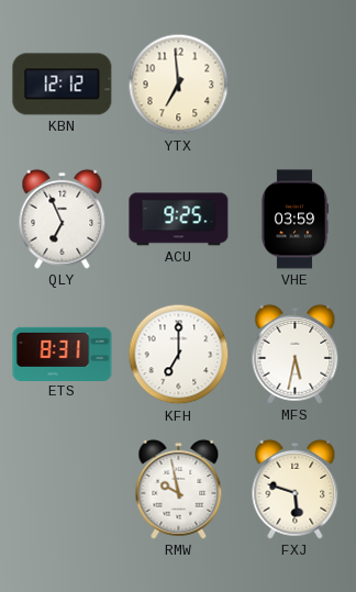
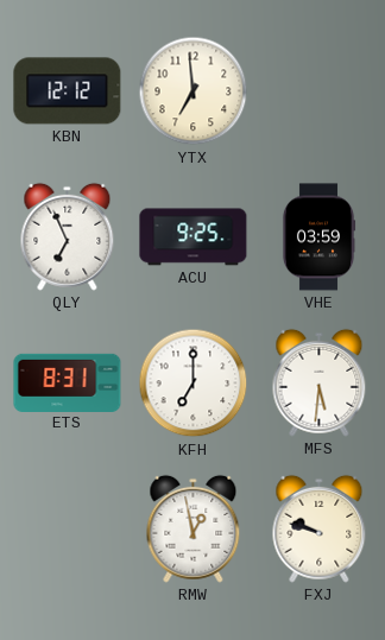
MFS: 5:32 -> 5:31 (320, 382)
RMW: 9:58 -> 12:58 (194, 528)
FXJ: 5:48 -> 9:48 (320, 528)
